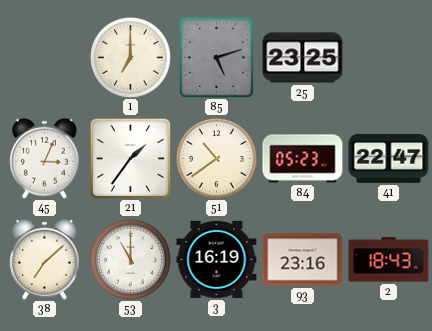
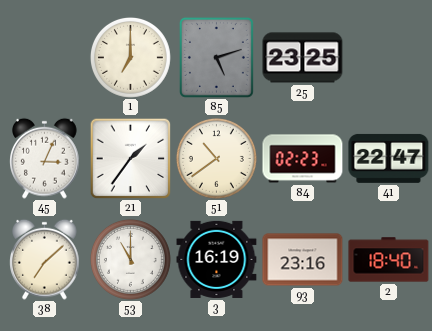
84: 05:23 -> 02:23 (303, 159)
2: 18:43 -> 18:40 (389, 260)
